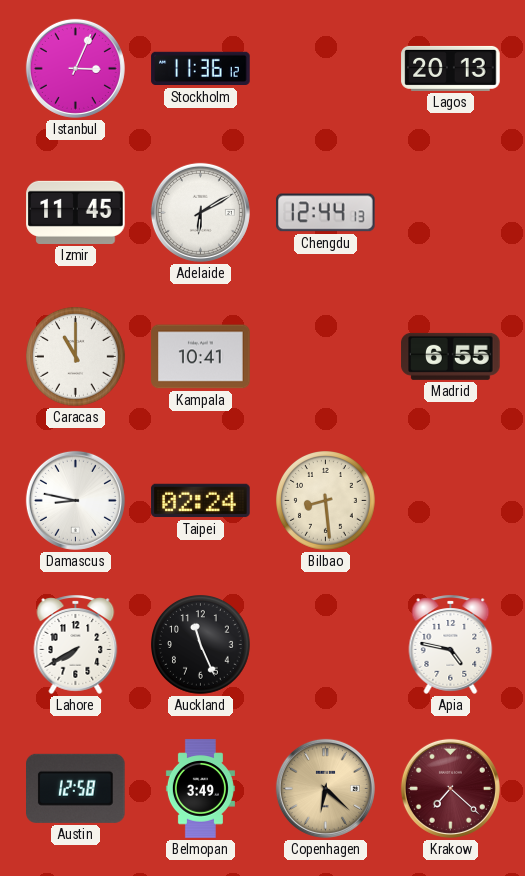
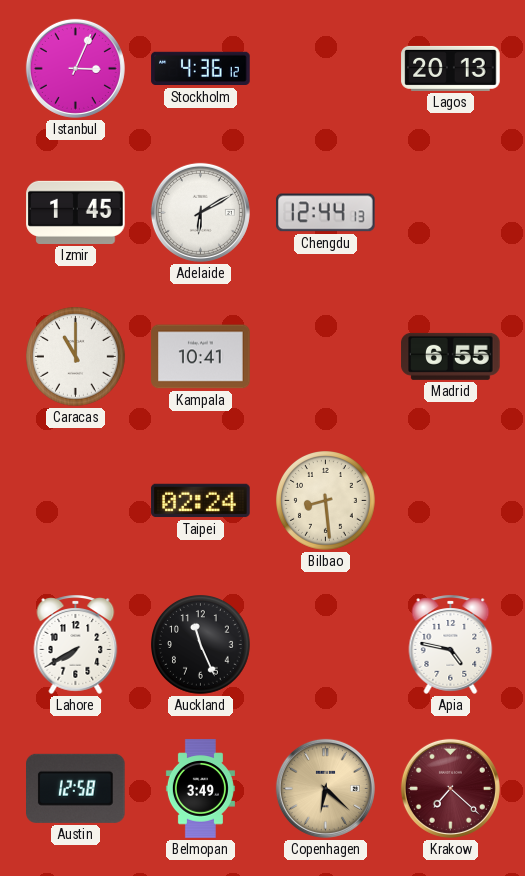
Stockholm: 11:36 -> 4:36 (201, 69)
Izmir: 11:45 -> 1:45 (76, 212)
Damascus: 8:47 -> none (75, 500)
